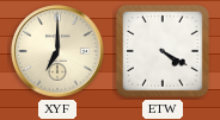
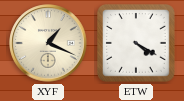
XYF: 7:00 -> 1:19 (48, 43)
